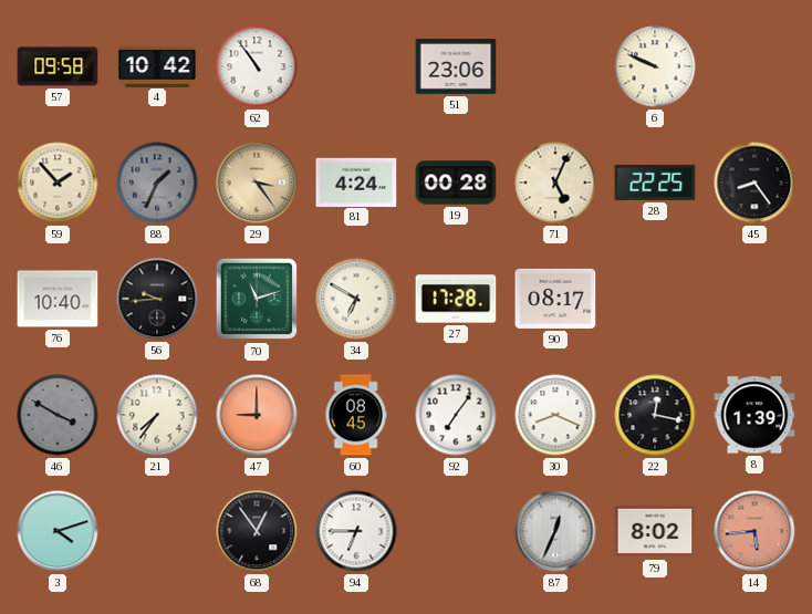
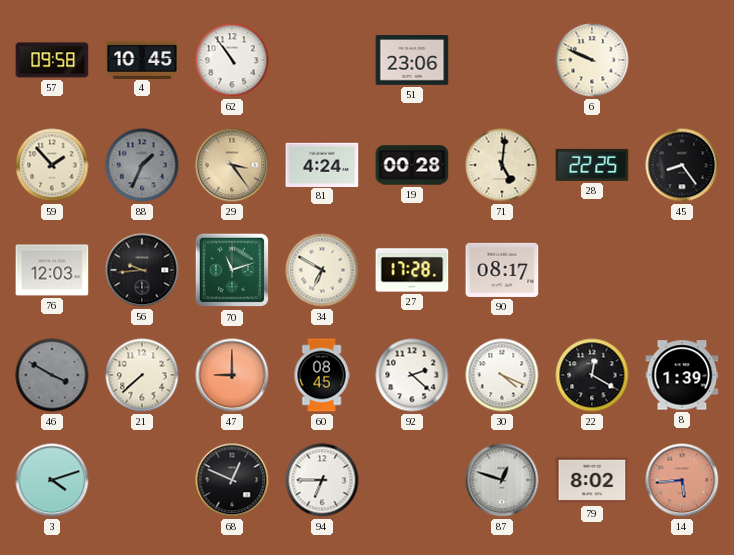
4: 10:42 -> 10:45 (142, 59)
71: 5:04 -> 5:01 (502, 165)
76: 10:40 -> 12:03 (52, 270)
21: 7:36 -> 7:38 (142, 375)
92: 7:06 -> 2:22 (412, 375)
30: 8:19 -> 4:19 (502, 375)
22: 12:17 -> 12:20 (592, 375)
68: 12:54 -> 12:49 (232, 480)
87: 12:34 -> 12:48 (502, 480)
